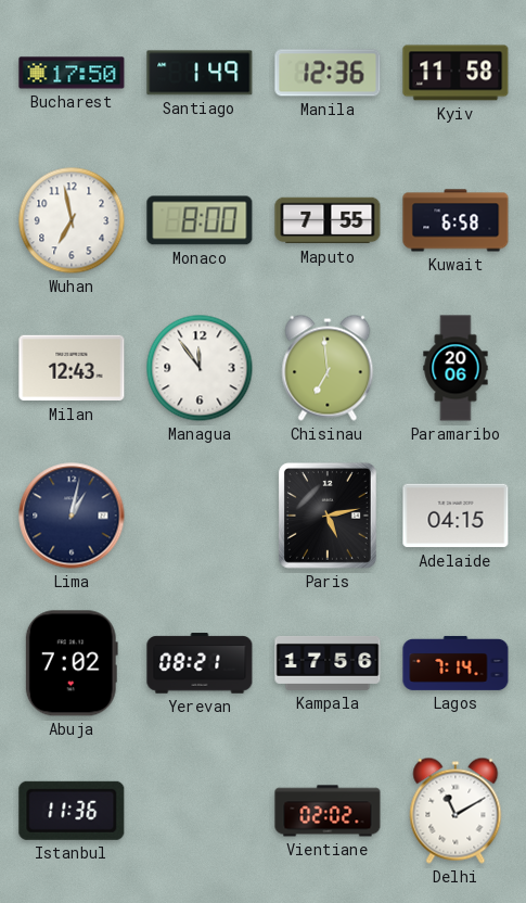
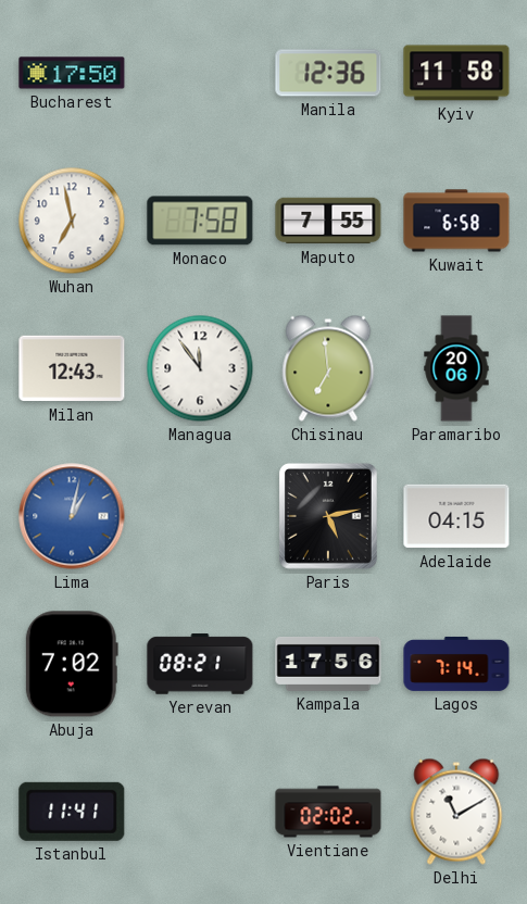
Santiago: 1:49 -> none (200, 73)
Monaco: 8:00 -> 7:58 (200, 221)
Lima dial: navy -> blue (72, 516)
Istanbul: 11:36 -> 11:41 (72, 812)
